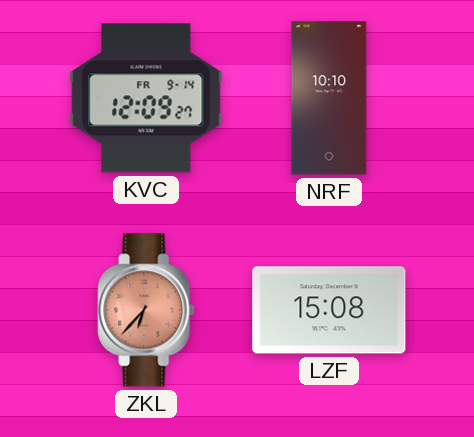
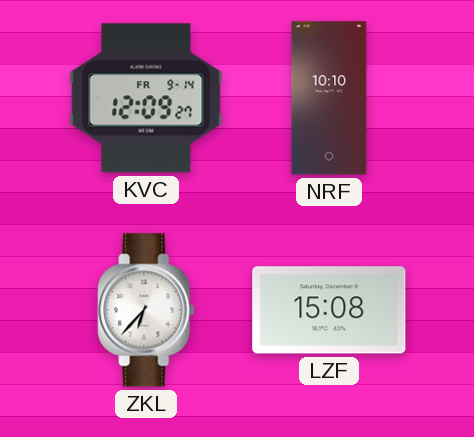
ZKL dial: salmon -> white (146, 310)
